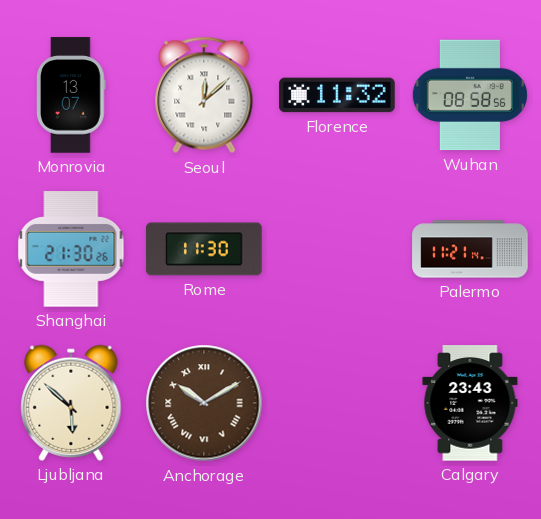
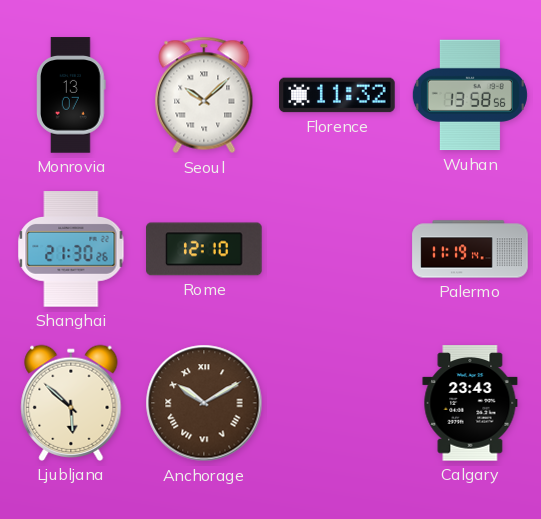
Seoul: 12:08 -> 10:08 (204, 95)
Wuhan: 08:58 -> 13:58 (470, 95)
Rome: 11:30 -> 12:10 (204, 249)
Palermo: 11:21 -> 11:19 (470, 249)
